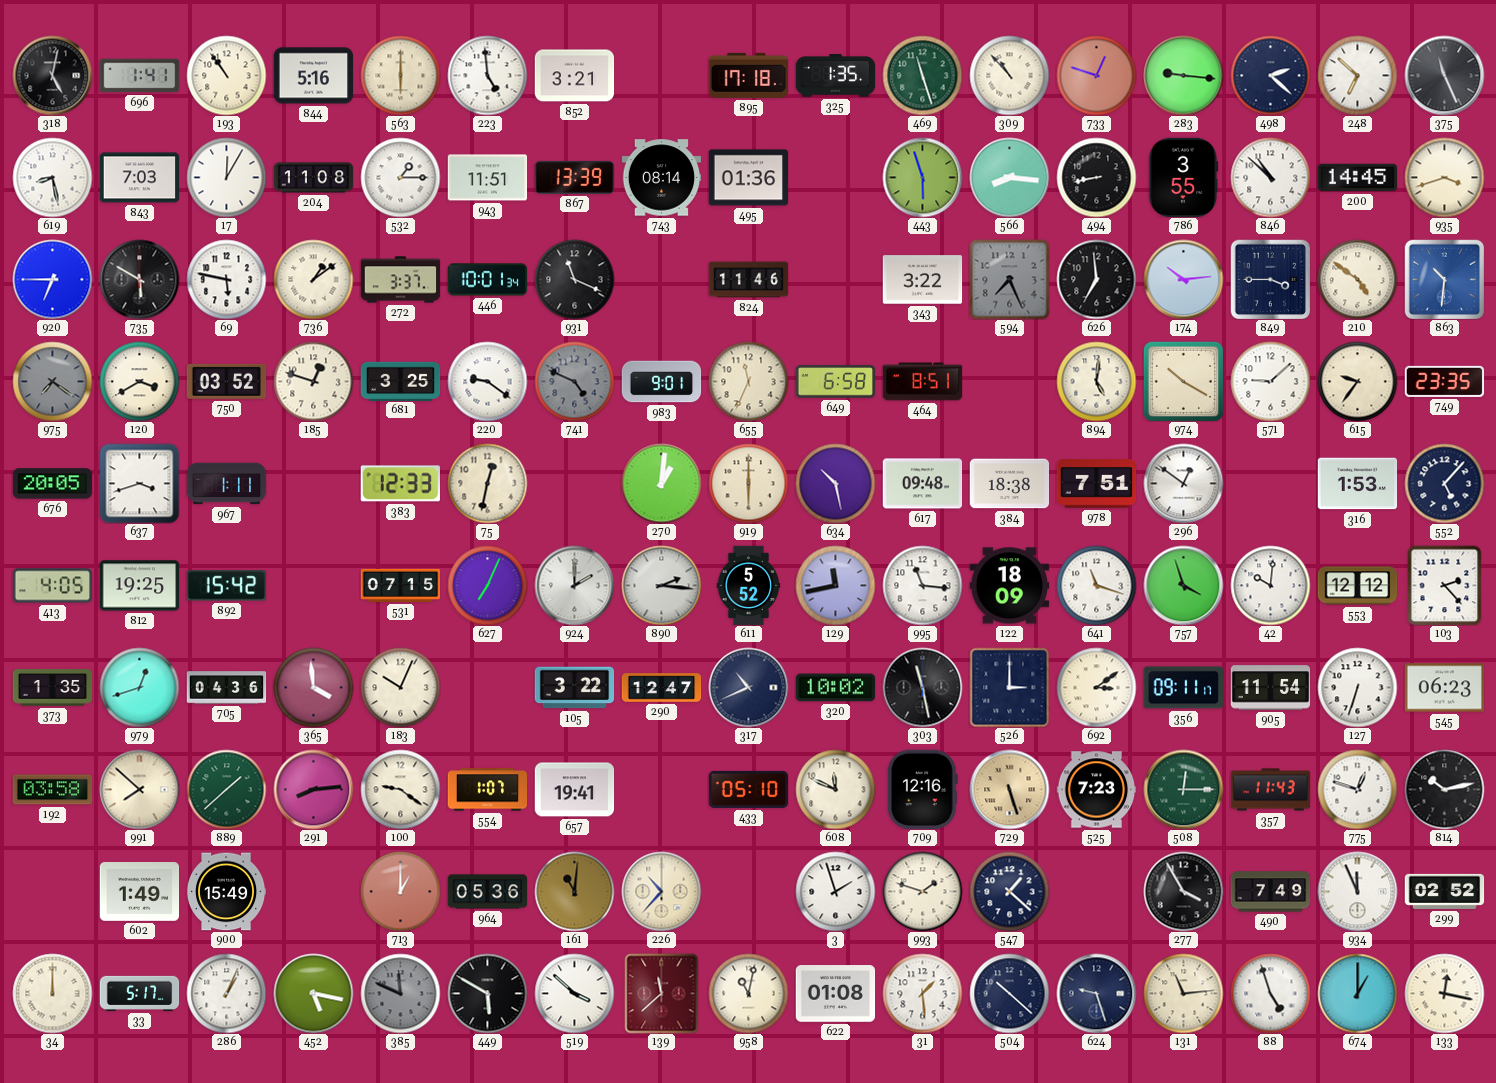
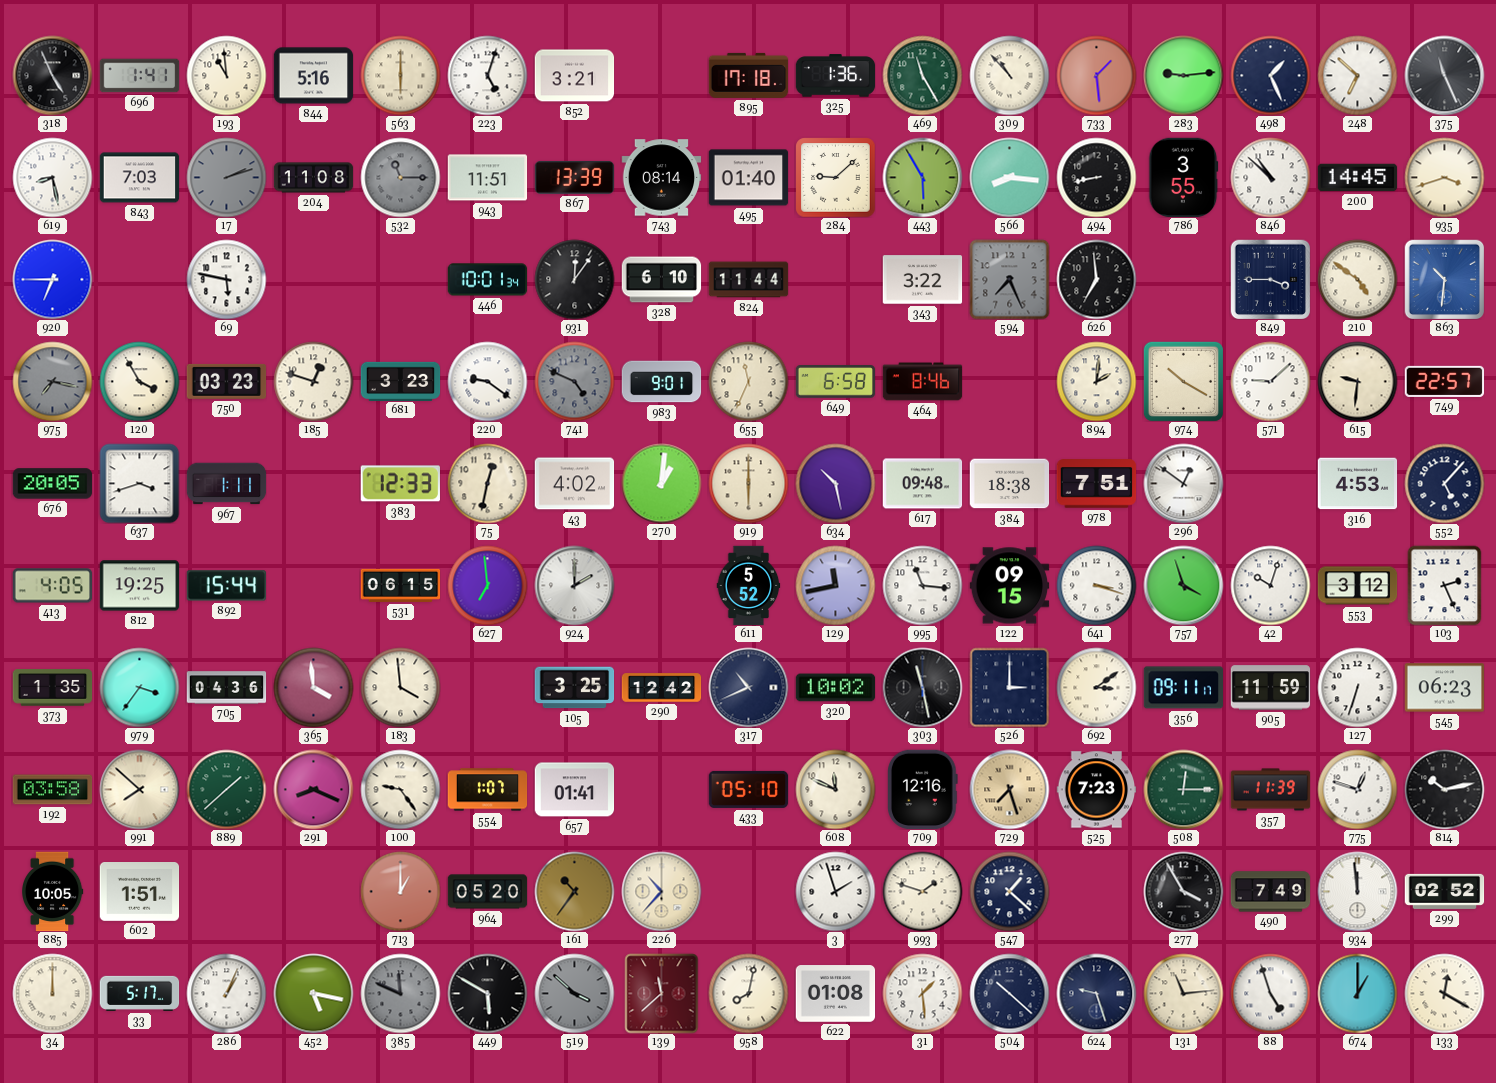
318: 5:02 -> 4:56 (52, 75)
193: 10:54 -> 10:59 (226, 75)
223: 4:59 -> 5:03 (487, 75)
325: 1:35 -> 1:36 (835, 76)
469: 11:27 -> 11:25 (922, 75)
733: 12:48 -> 1:29 (1096, 75)
283: 9:16 -> 9:14 (1183, 75)
498: 2:22 -> 1:26 (1270, 75)
17: 12:05 -> 2:12 (226, 177)
17 dial: white -> grey (226, 177)
532: 1:15 -> 11:15 (400, 177)
532 dial: white -> grey (400, 177)
495: 01:36 -> 01:40 (748, 178)
284: none -> 9:08 (835, 177)
443: 5:57 -> 5:55 (922, 177)
735: 5:50 -> none (139, 279)
736: 1:09 -> none (313, 279)
272: 3:37 -> none (400, 280)
931: 11:19 -> 12:06 (574, 279)
328: none -> 6:10 (661, 280)
824: 11:46 -> 11:44 (748, 280)
174: 10:14 -> none (1183, 279)
975: 7:21 -> 7:17 (52, 381)
120: 3:40 -> 3:55 (139, 381)
750: 03:52 -> 03:23 (226, 381)
681: 3:25 -> 3:23 (400, 381)
464: 8:51 -> 8:46 (922, 382)
894: 5:01 -> 2:01 (1096, 381)
615: 9:36 -> 9:31 (1357, 381)
749: 23:35 -> 22:57 (1444, 381)
43: none -> 4:02 (574, 484)
316: 1:53 -> 4:53 (1357, 484)
892: 15:42 -> 15:44 (226, 586)
531: 07:15 -> 06:15 (400, 585)
627: 7:04 -> 6:59 (487, 585)
890: 2:16 -> none (661, 585)
122: 18:09 -> 09:15 (1009, 586)
641: 11:18 -> 3:18 (1096, 585)
42: 10:01 -> 10:03 (1270, 585)
553: 12:12 -> 3:12 (1357, 586)
103: 2:23 -> 2:26 (1445, 585)
979: 12:42 -> 3:36 (139, 687)
183: 10:04 -> 3:59 (400, 687)
105: 3:22 -> 3:25 (574, 688)
290: 12:47 -> 12:42 (661, 688)
905: 11:54 -> 11:59 (1270, 688)
291: 8:14 -> 8:19 (313, 789)
100: 9:21 -> 9:24 (400, 789)
657: 19:41 -> 01:41 (574, 790)
729: 5:27 -> 7:27 (1009, 789)
357: 11:43 -> 11:39 (1270, 790)
885: none -> 10:05 (53, 891)
602: 1:49 -> 1:51 (139, 892)
900: 15:49 -> none (226, 892)
964: 05:36 -> 05:20 (487, 892)
161: 11:01 -> 10:36 (574, 891)
934: 11:56 -> 11:59 (1357, 891)
519 dial: white -> grey (574, 993)
958: 11:02 -> 8:02 (748, 993)
133: 12:17 -> 12:20 (1444, 993)
